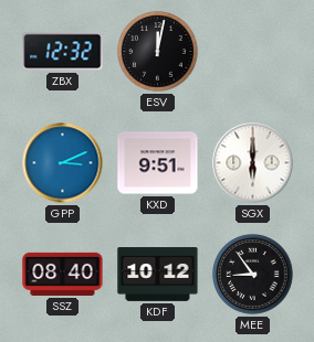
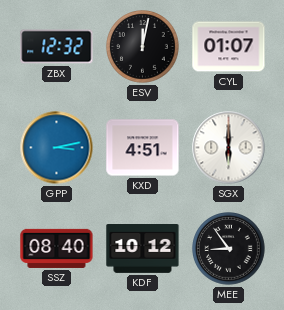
CYL: none -> 01:07 (229, 47)
GPP: 3:11 -> 3:13 (57, 148)
KXD: 9:51 -> 4:51 (143, 148)
